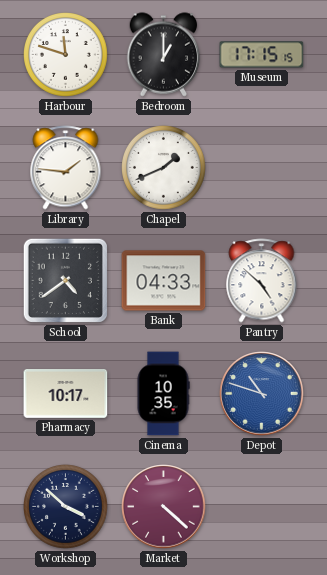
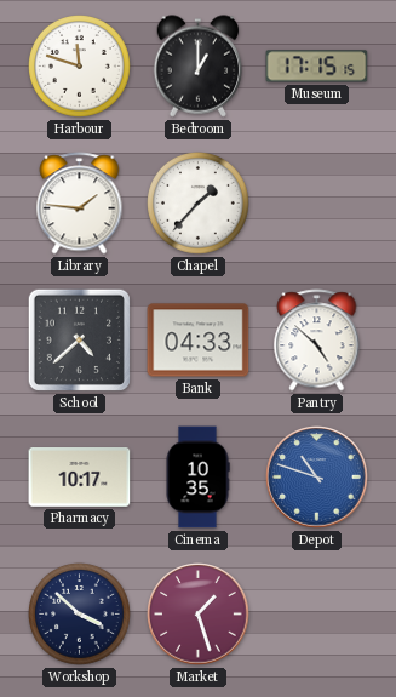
Chapel: 1:41 -> 1:37 (199, 204)
School: 4:39 -> 4:38 (79, 339)
Market: 4:22 -> 1:27 (199, 615)
